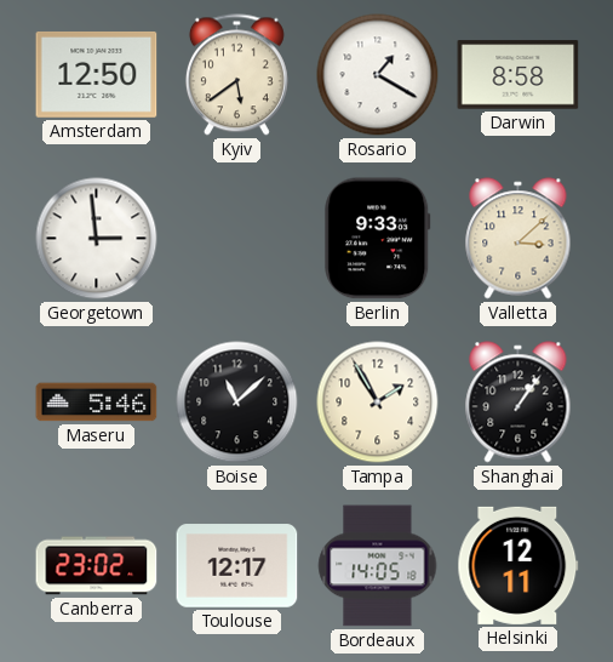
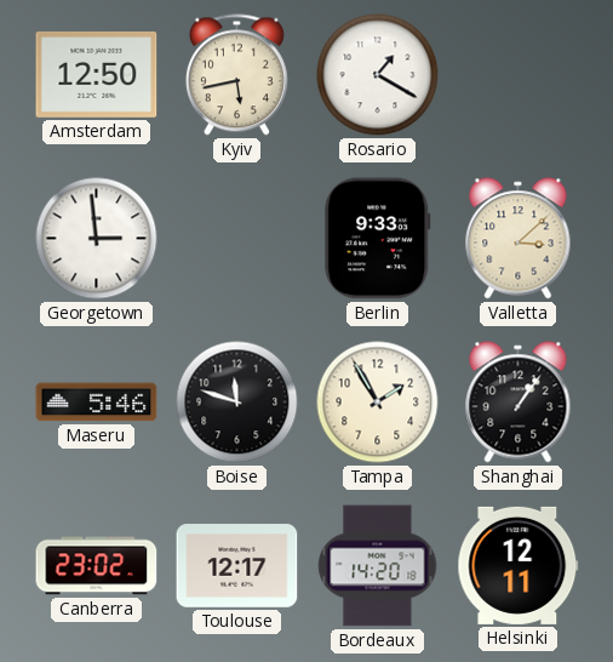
Kyiv: 5:39 -> 5:43 (236, 75)
Darwin: 8:58 -> none (519, 75)
Boise: 11:08 -> 11:48 (237, 403)
Bordeaux: 14:05 -> 14:20 (378, 566)
